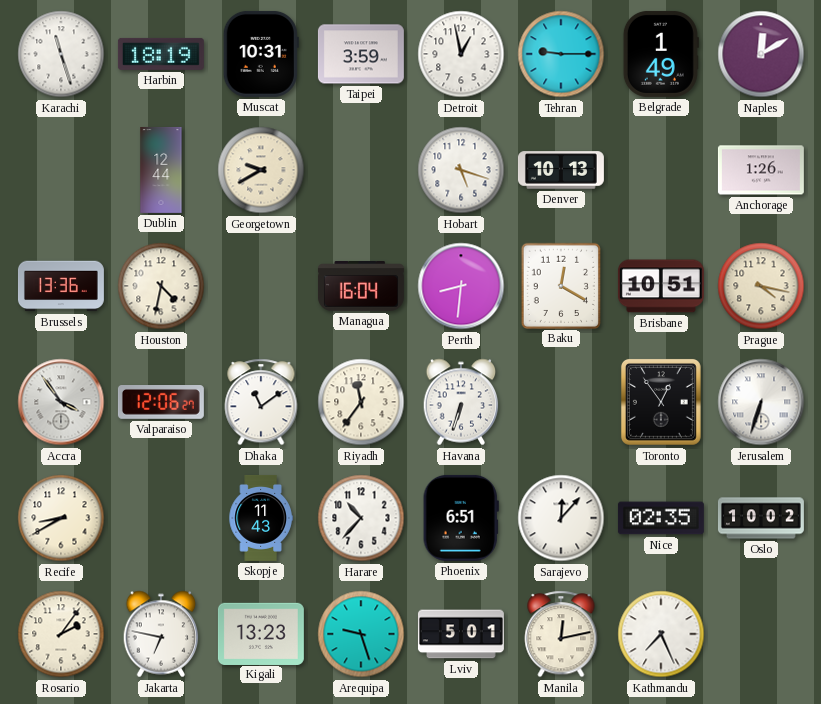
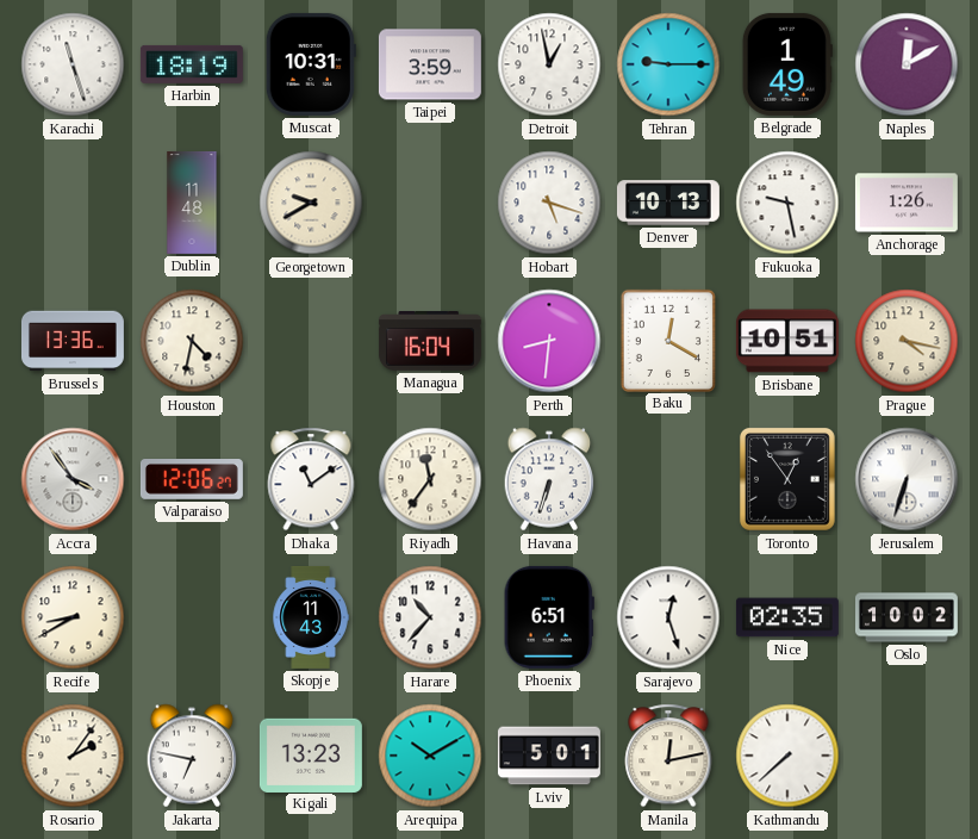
Dublin: 12:44 -> 11:48 (192, 203)
Fukuoka: none -> 9:28 (787, 203)
Sarajevo: 12:07 -> 12:27 (668, 617)
Arequipa: 9:27 -> 10:10 (430, 756)
Kathmandu: 7:26 -> 7:38 (787, 756)
